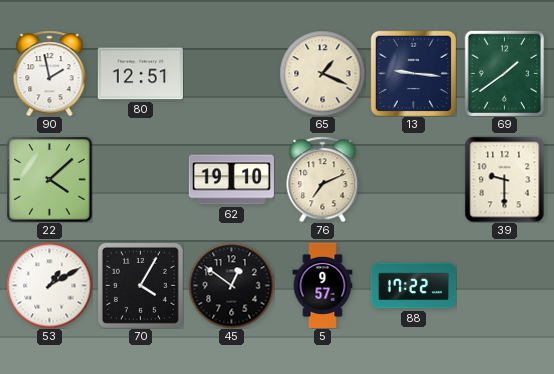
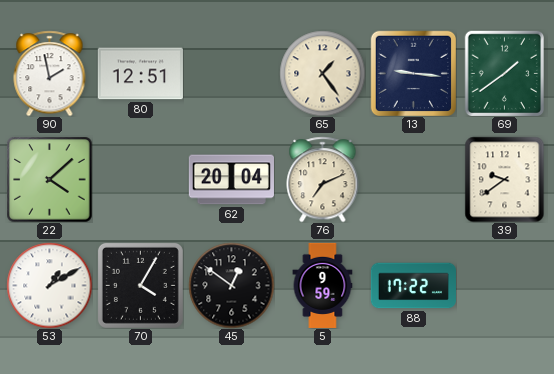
65: 1:19 -> 1:24 (322, 73)
62: 19:10 -> 20:04 (231, 180)
39: 9:30 -> 9:39 (505, 179)
5: 9:57 -> 9:59 (323, 285)
